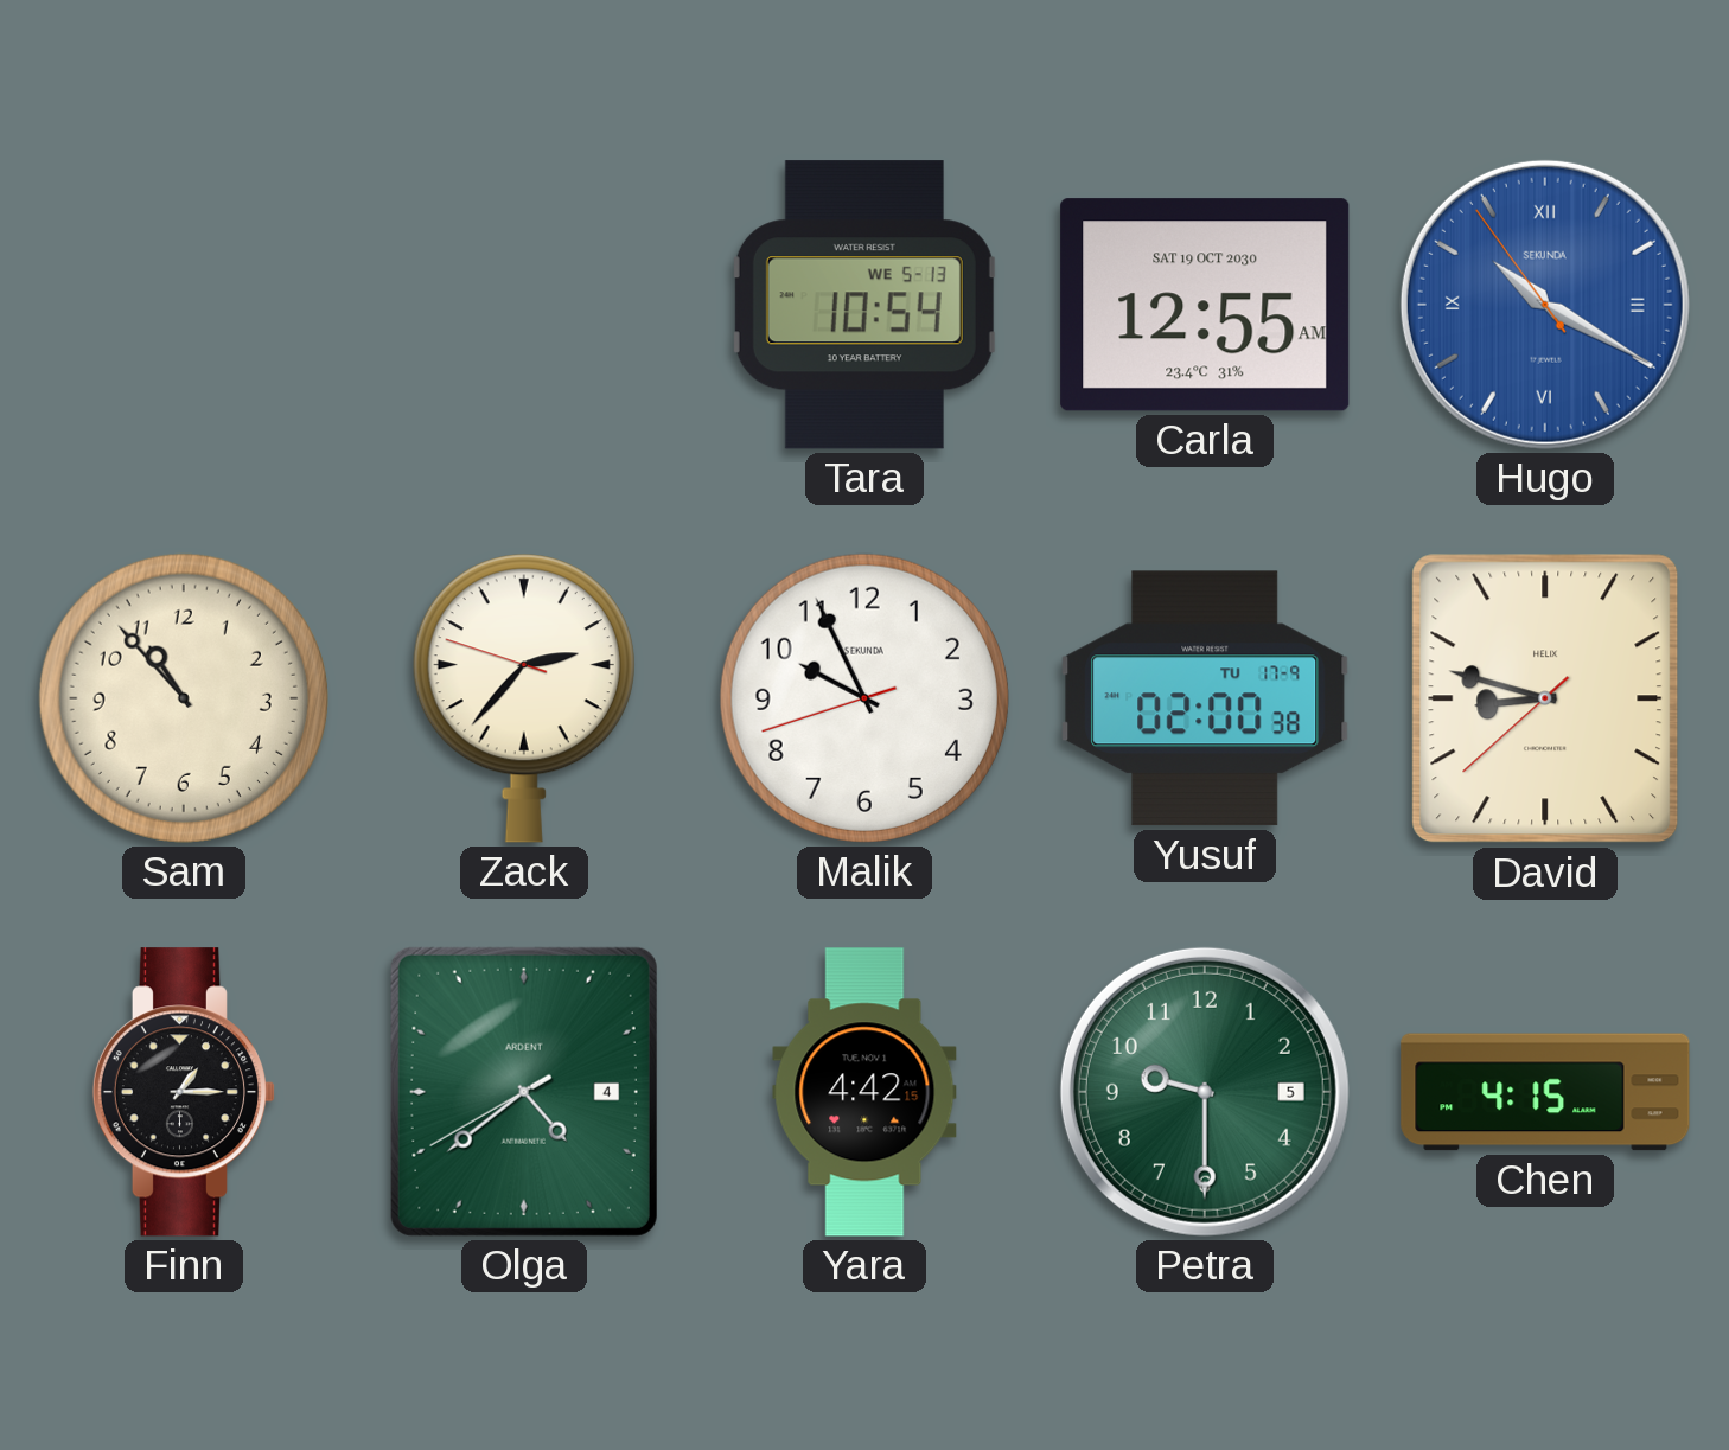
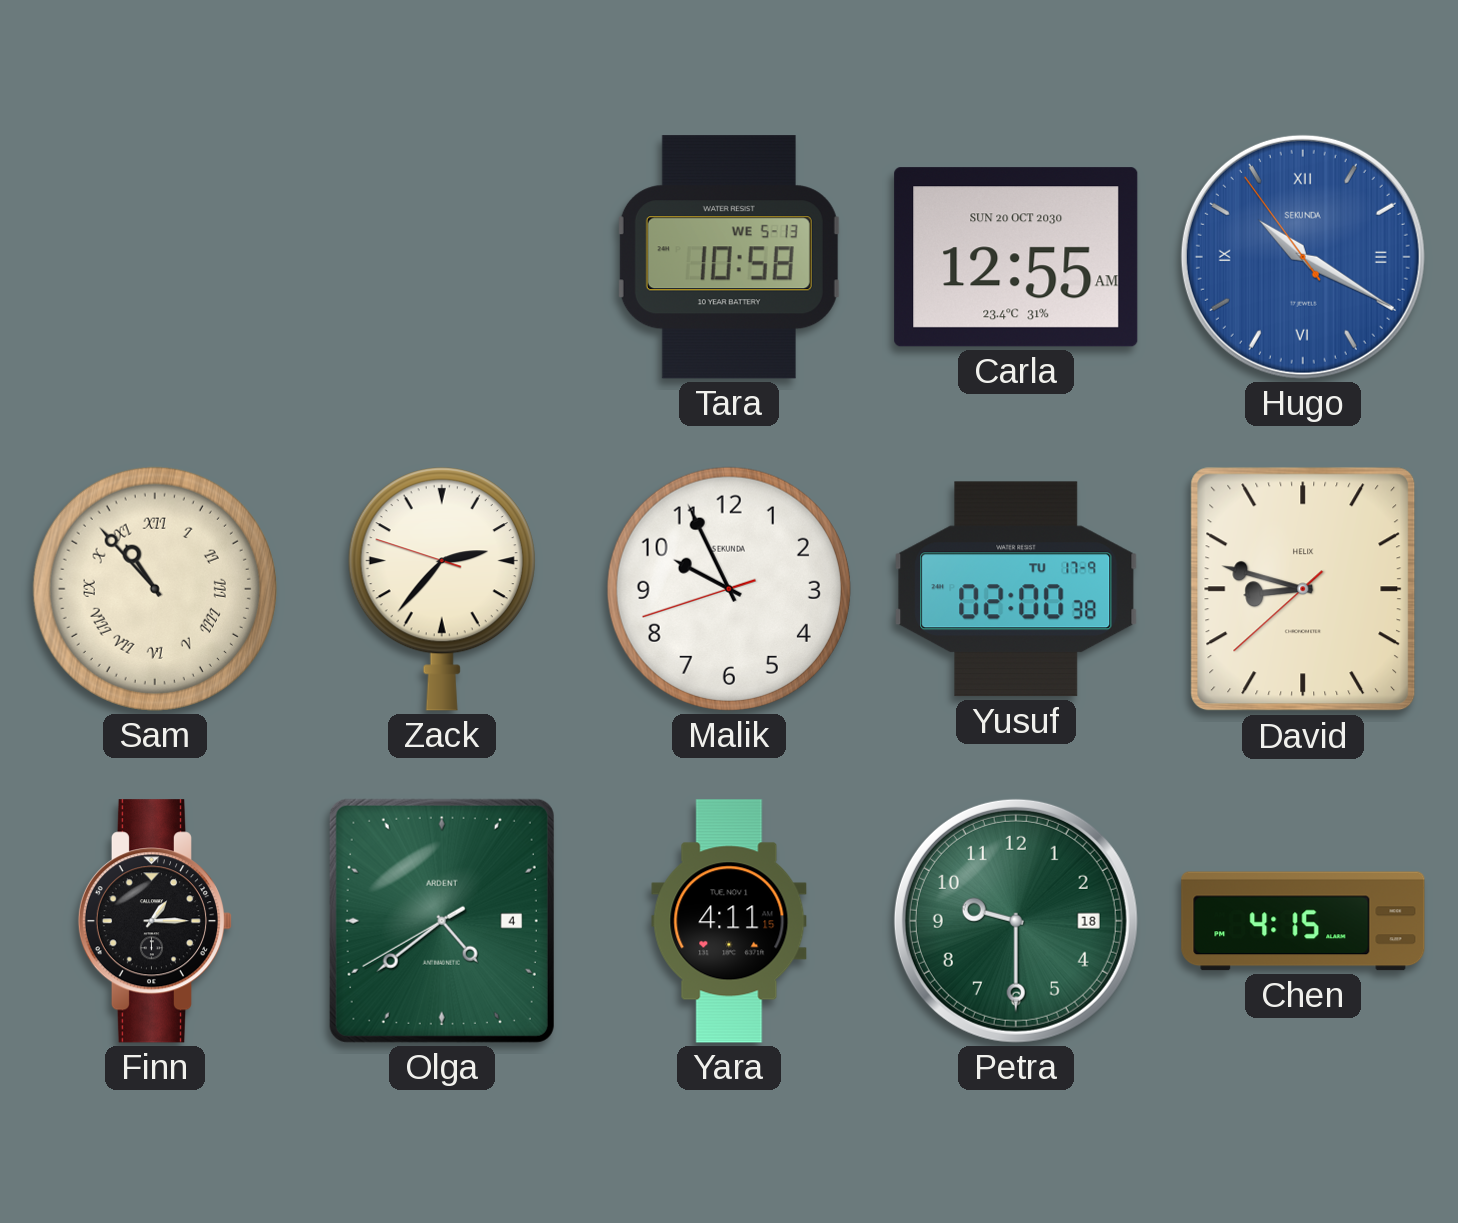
Tara: 10:54 -> 10:58 (729, 257)
Carla date: SAT 19 OCT 2030 -> SUN 20 OCT 2030 (1016, 257)
Sam numerals: Arabic -> Roman (155, 589)
Yara: 4:42 -> 4:11 (729, 921)
Petra date: 5 -> 18 (1016, 921)
